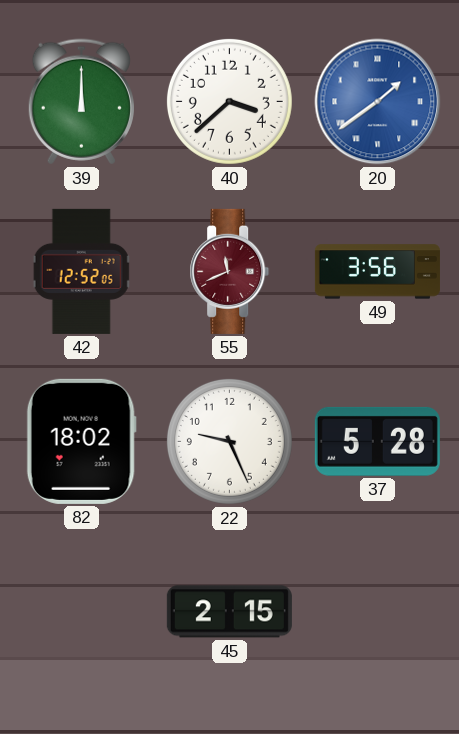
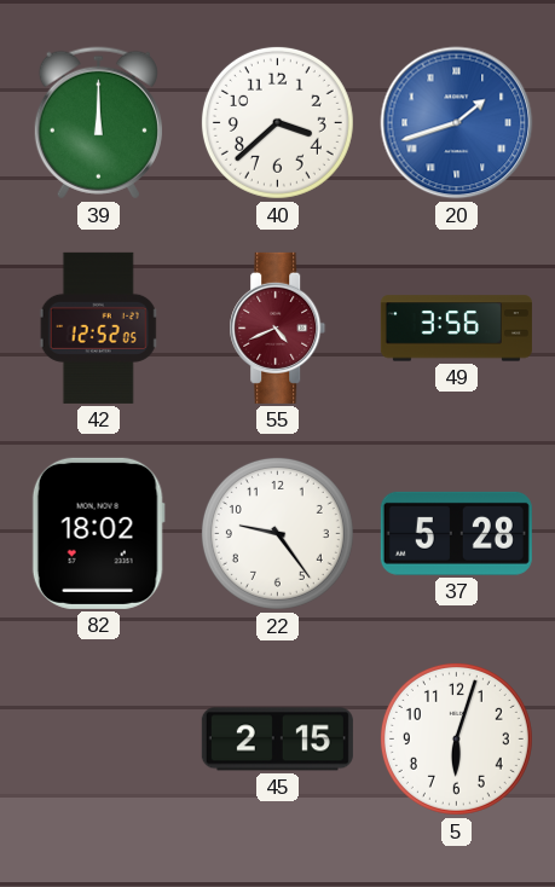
20: 1:39 -> 1:42 (457, 123)
55: 11:41 -> 4:41 (278, 327)
22: 9:26 -> 9:24 (277, 533)
5: none -> 6:03 (456, 738)
